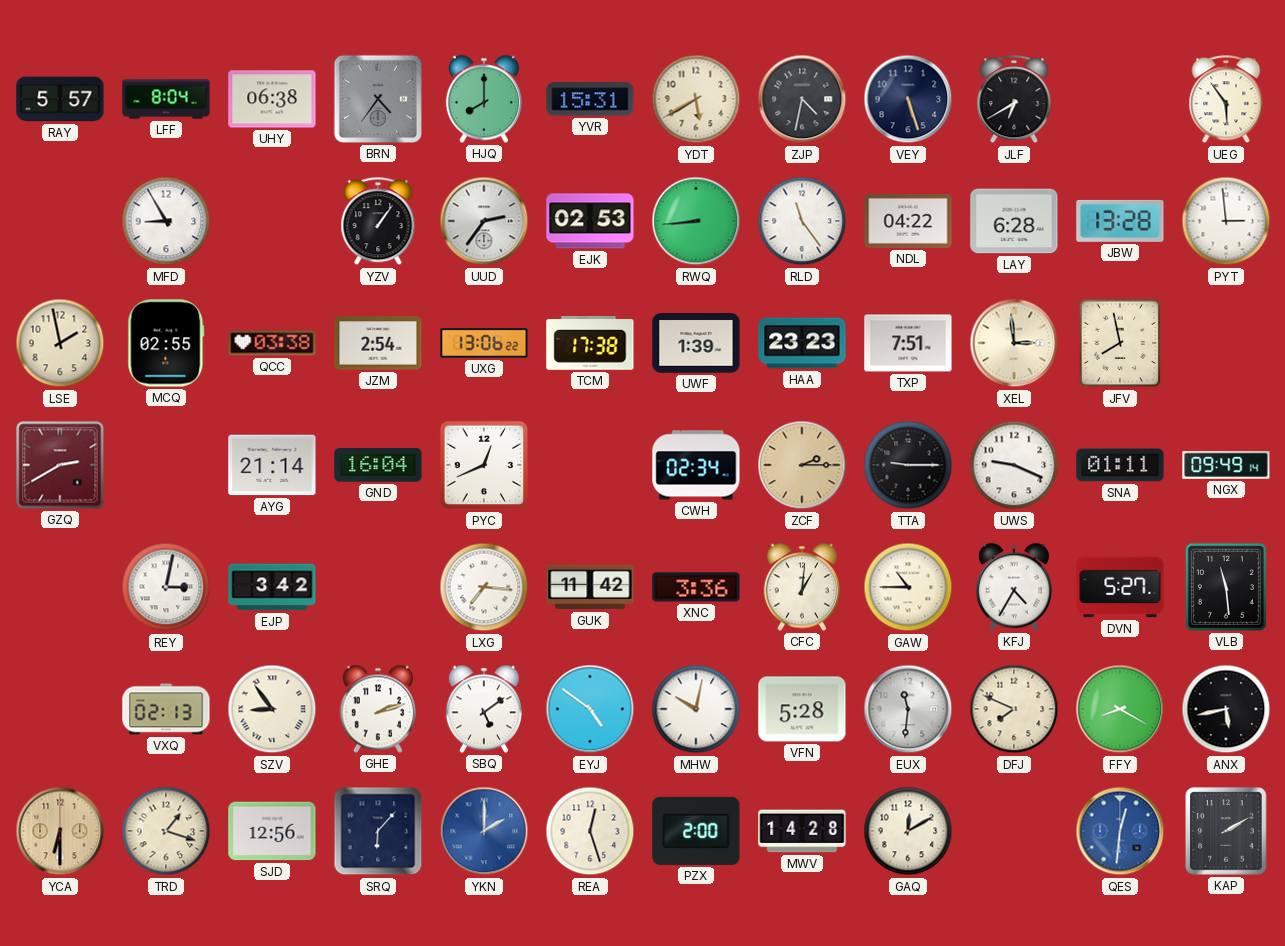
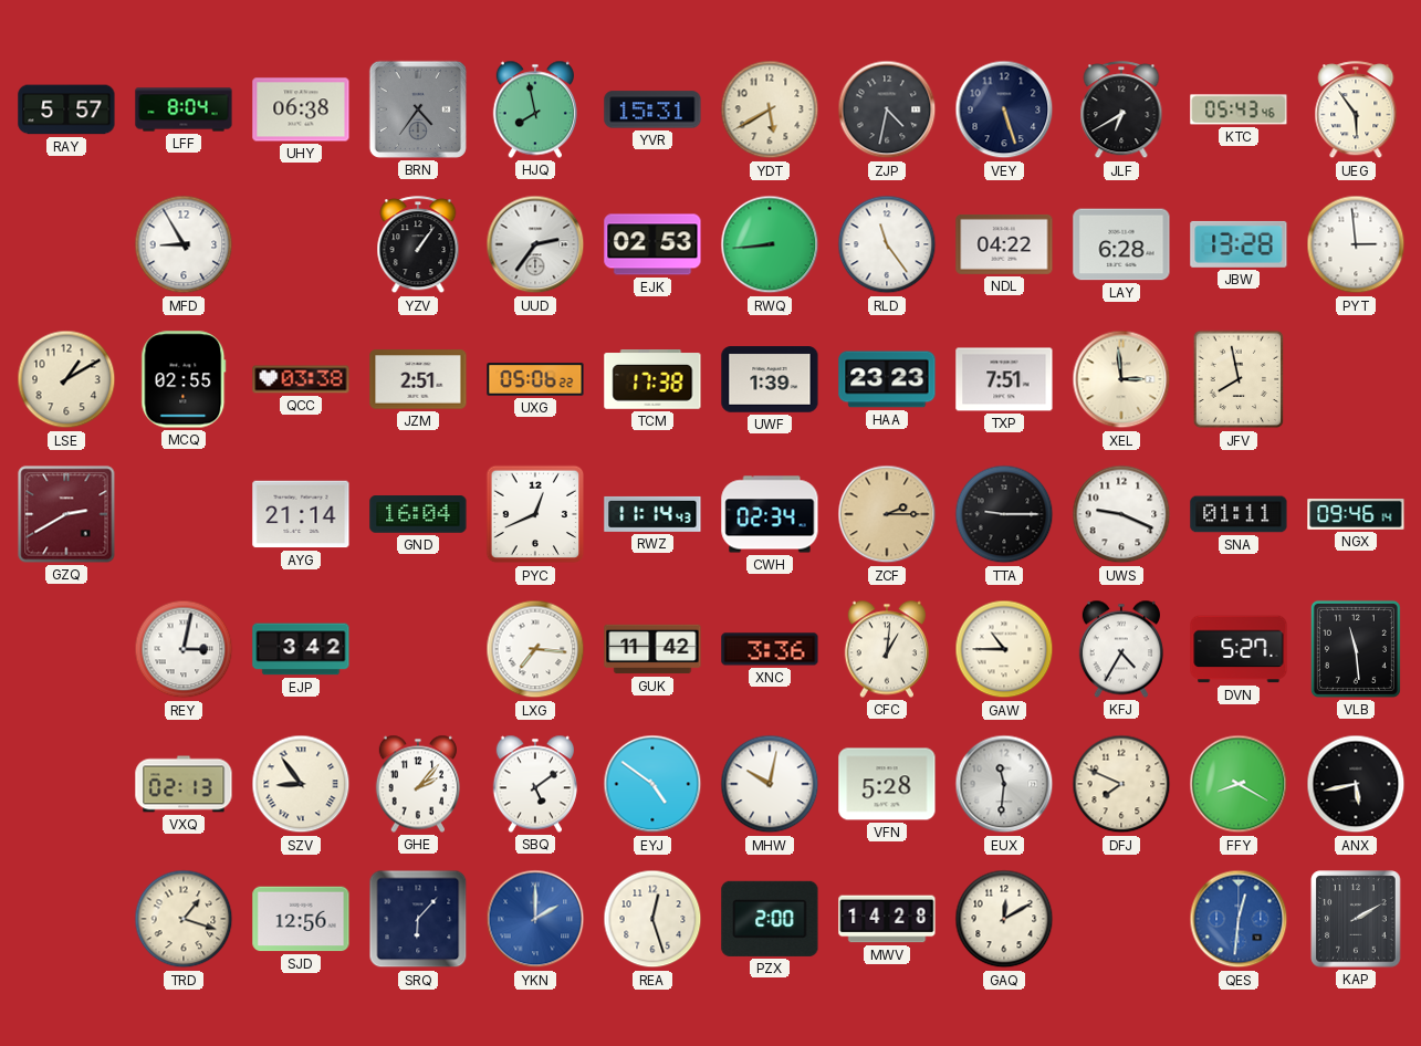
HJQ: 8:00 -> 7:58 (534, 109)
KTC: none -> 05:43 (1239, 109)
LSE: 1:58 -> 1:10 (66, 379)
JZM: 2:54 -> 2:51 (418, 379)
UXG: 13:06 -> 05:06 (535, 379)
RWZ: none -> 11:14 (652, 514)
NGX: 09:49 -> 09:46 (1356, 514)
GHE: 2:12 -> 2:07 (417, 784)
YCA: 6:30 -> none (60, 831)
